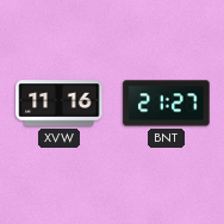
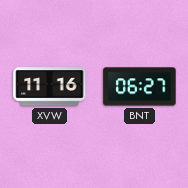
BNT: 21:27 -> 06:27 (140, 87)
